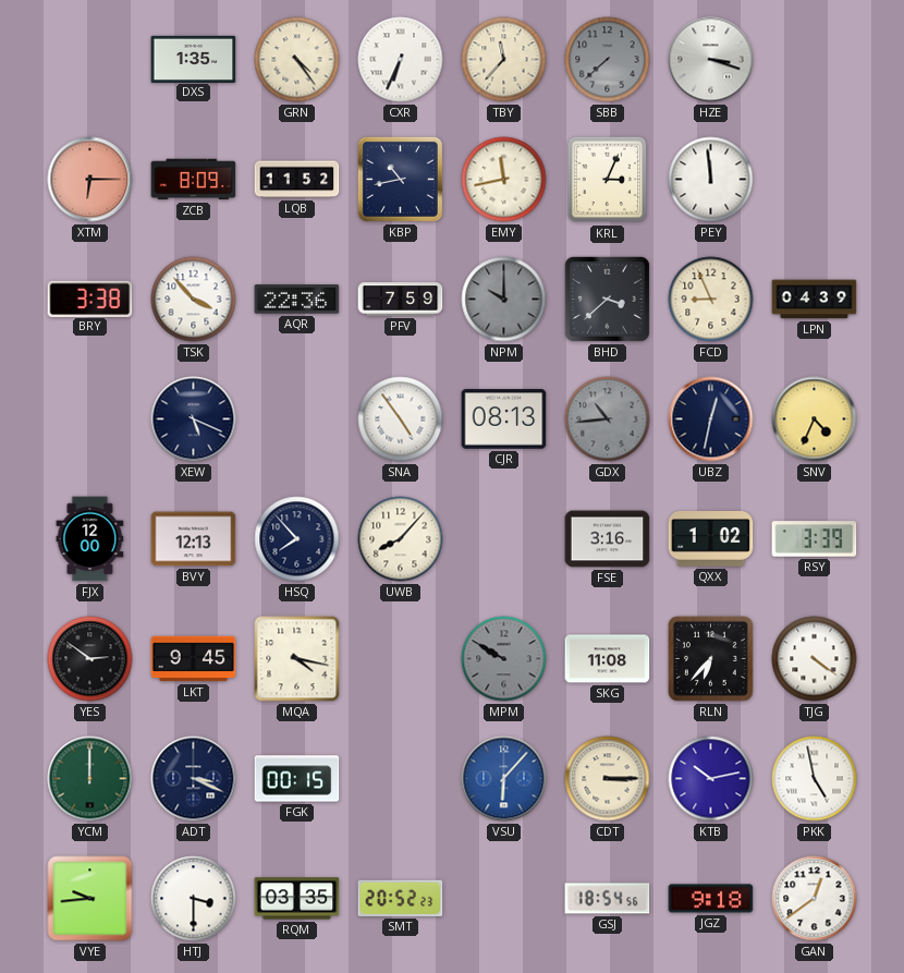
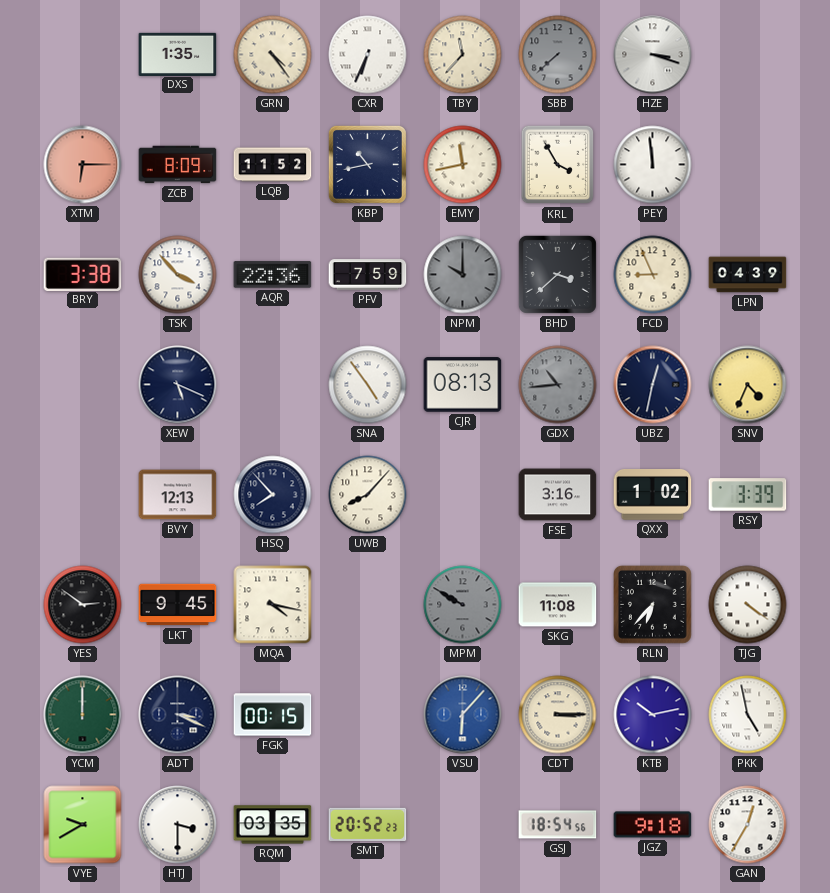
KRL: 3:04 -> 3:55 (558, 165)
FJX: 12:00 -> none (90, 539)
VYE: 9:44 -> 9:40 (83, 825)
GAN: 12:39 -> 12:35 (748, 825)
